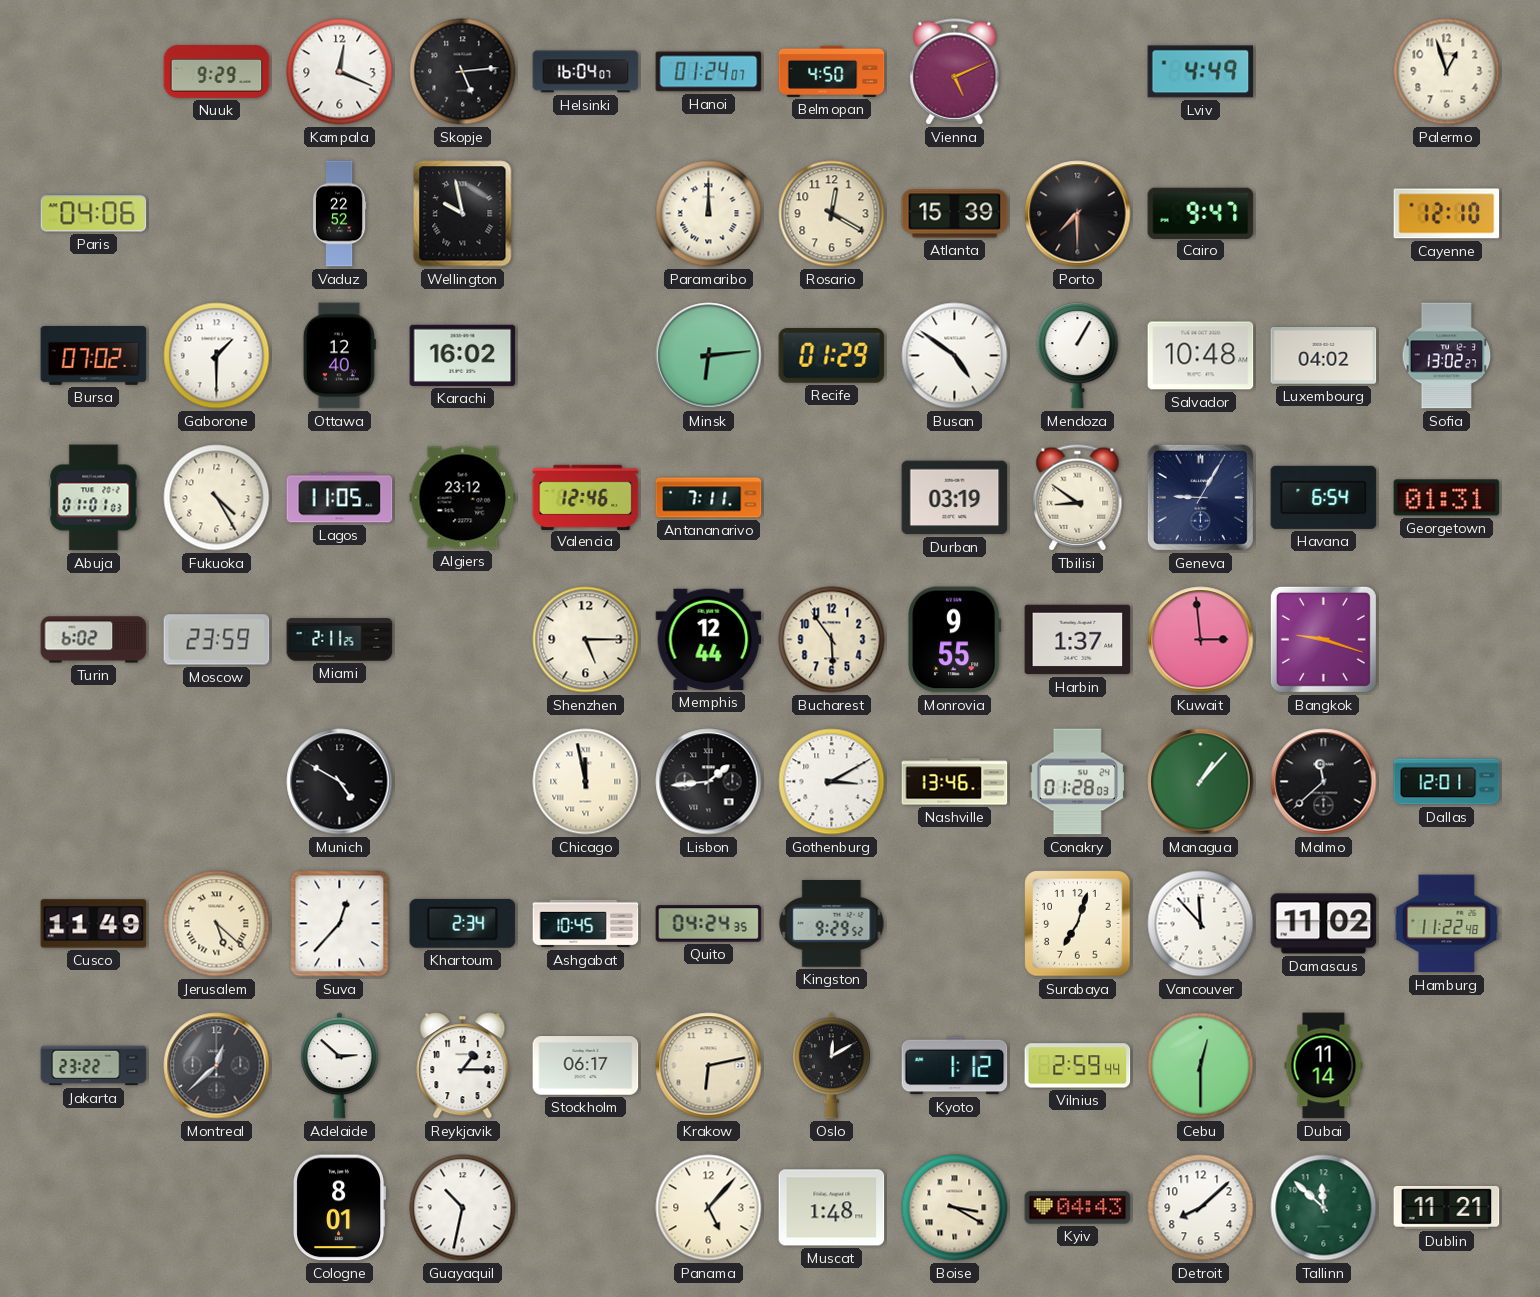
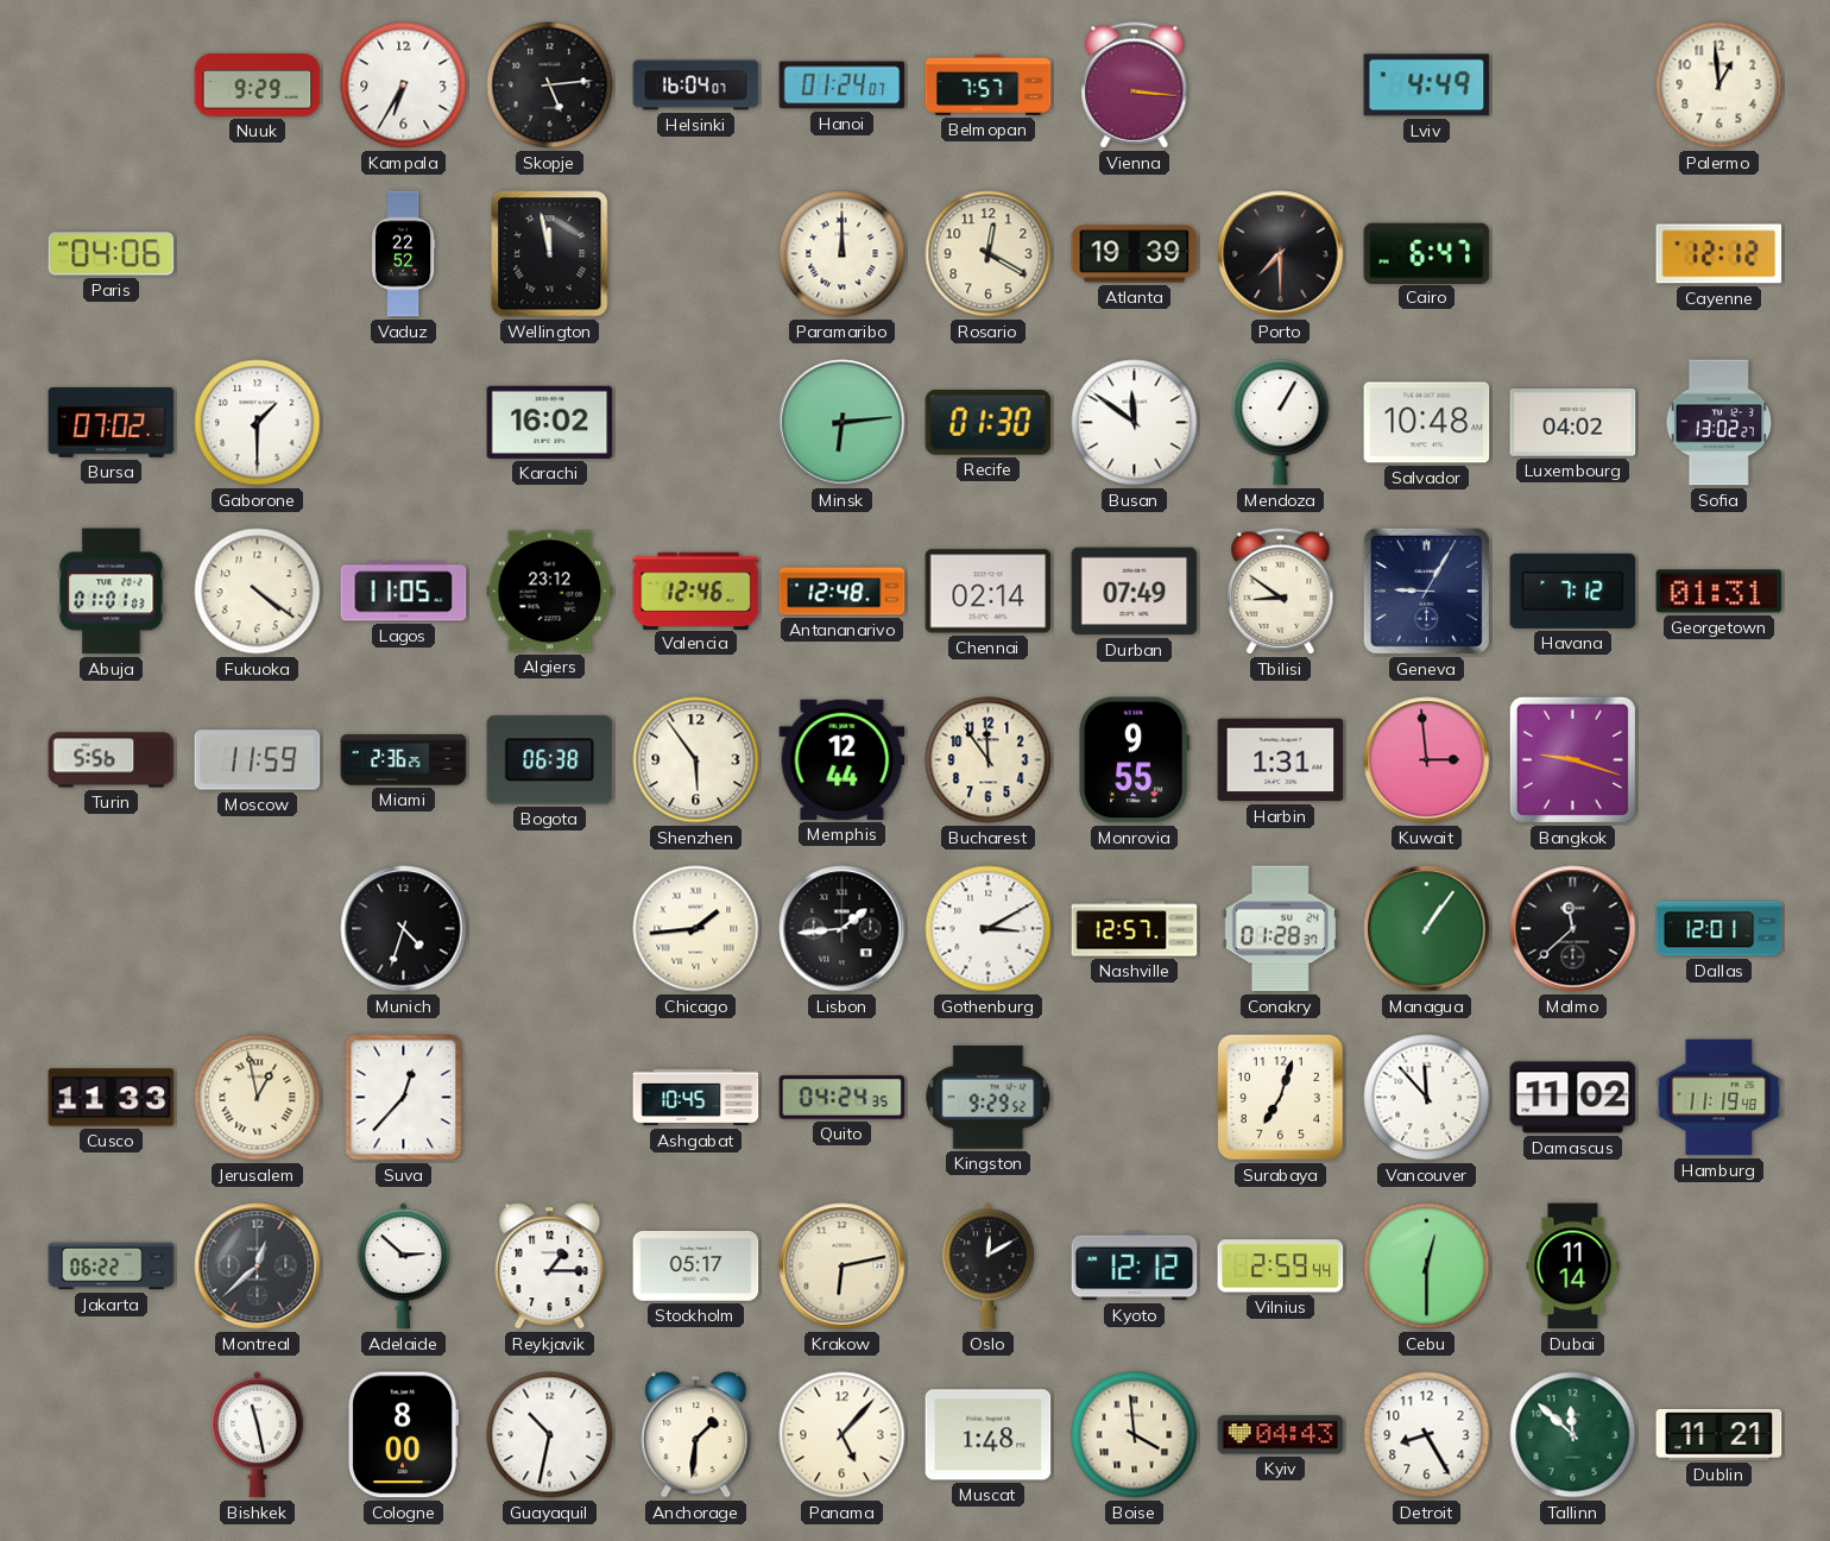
Kampala: 12:19 -> 6:35 (404, 86)
Belmopan: 4:50 -> 7:57 (989, 84)
Vienna: 5:11 -> 3:16 (1135, 86)
Palermo: 12:57 -> 12:59 (1719, 86)
Wellington: 9:58 -> 11:58 (550, 254)
Atlanta: 15:39 -> 19:39 (1135, 254)
Cairo: 9:47 -> 6:47 (1427, 253)
Cayenne: 12:10 -> 12:12 (1719, 254)
Ottawa: 12:40 -> none (339, 356)
Recife: 01:29 -> 01:30 (989, 423)
Busan: 4:51 -> 11:51 (1135, 423)
Fukuoka: 4:25 -> 4:21 (258, 592)
Antananarivo: 7:11 -> 12:48 (843, 592)
Chennai: none -> 02:14 (989, 592)
Durban: 03:19 -> 07:49 (1135, 592)
Havana: 6:54 -> 7:12 (1573, 590)
Turin: 6:02 -> 5:56 (112, 760)
Moscow: 23:59 -> 11:59 (258, 760)
Miami: 2:11 -> 2:36 (404, 760)
Bogota: none -> 06:38 (550, 760)
Shenzhen: 5:15 -> 5:54 (696, 760)
Bucharest: 5:54 -> 11:54 (989, 760)
Harbin: 1:37 -> 1:31 (1281, 760)
Munich: 4:50 -> 4:33 (404, 929)
Chicago: 11:58 -> 1:44 (696, 929)
Nashville: 13:46 -> 12:57 (1135, 929)
Conakry: 01:28:03 -> 01:28:37 (1280, 929)
Managua: 1:07 -> 1:06 (1427, 929)
Cusco: 11:49 -> 11:33 (112, 1098)
Jerusalem: 5:22 -> 12:58 (258, 1098)
Khartoum: 2:34 -> none (463, 923)
Hamburg: 11:22 -> 11:19 (1719, 1098)
Jakarta: 23:22 -> 06:22 (112, 1267)
Stockholm: 06:17 -> 05:17 (696, 1267)
Kyoto: 1:12 -> 12:12 (1135, 1267)
Bishkek: none -> 11:28 (257, 1435)
Cologne: 8:01 -> 8:00 (404, 1435)
Anchorage: none -> 1:31 (696, 1435)
Boise: 3:20 -> 3:59 (1135, 1435)
Detroit: 8:08 -> 8:25 (1427, 1435)
